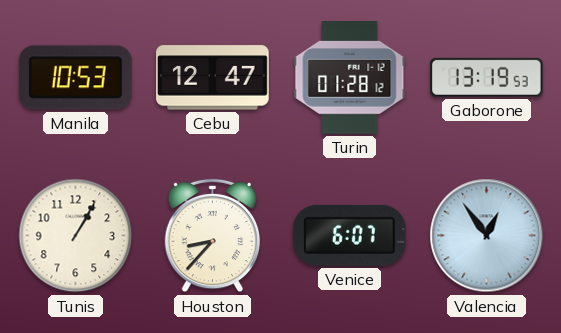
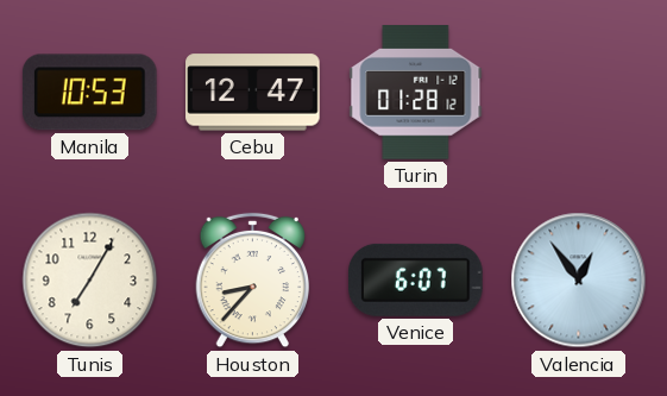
Gaborone: 13:19 -> none (487, 77)
Tunis: 1:05 -> 7:05 (90, 281)
